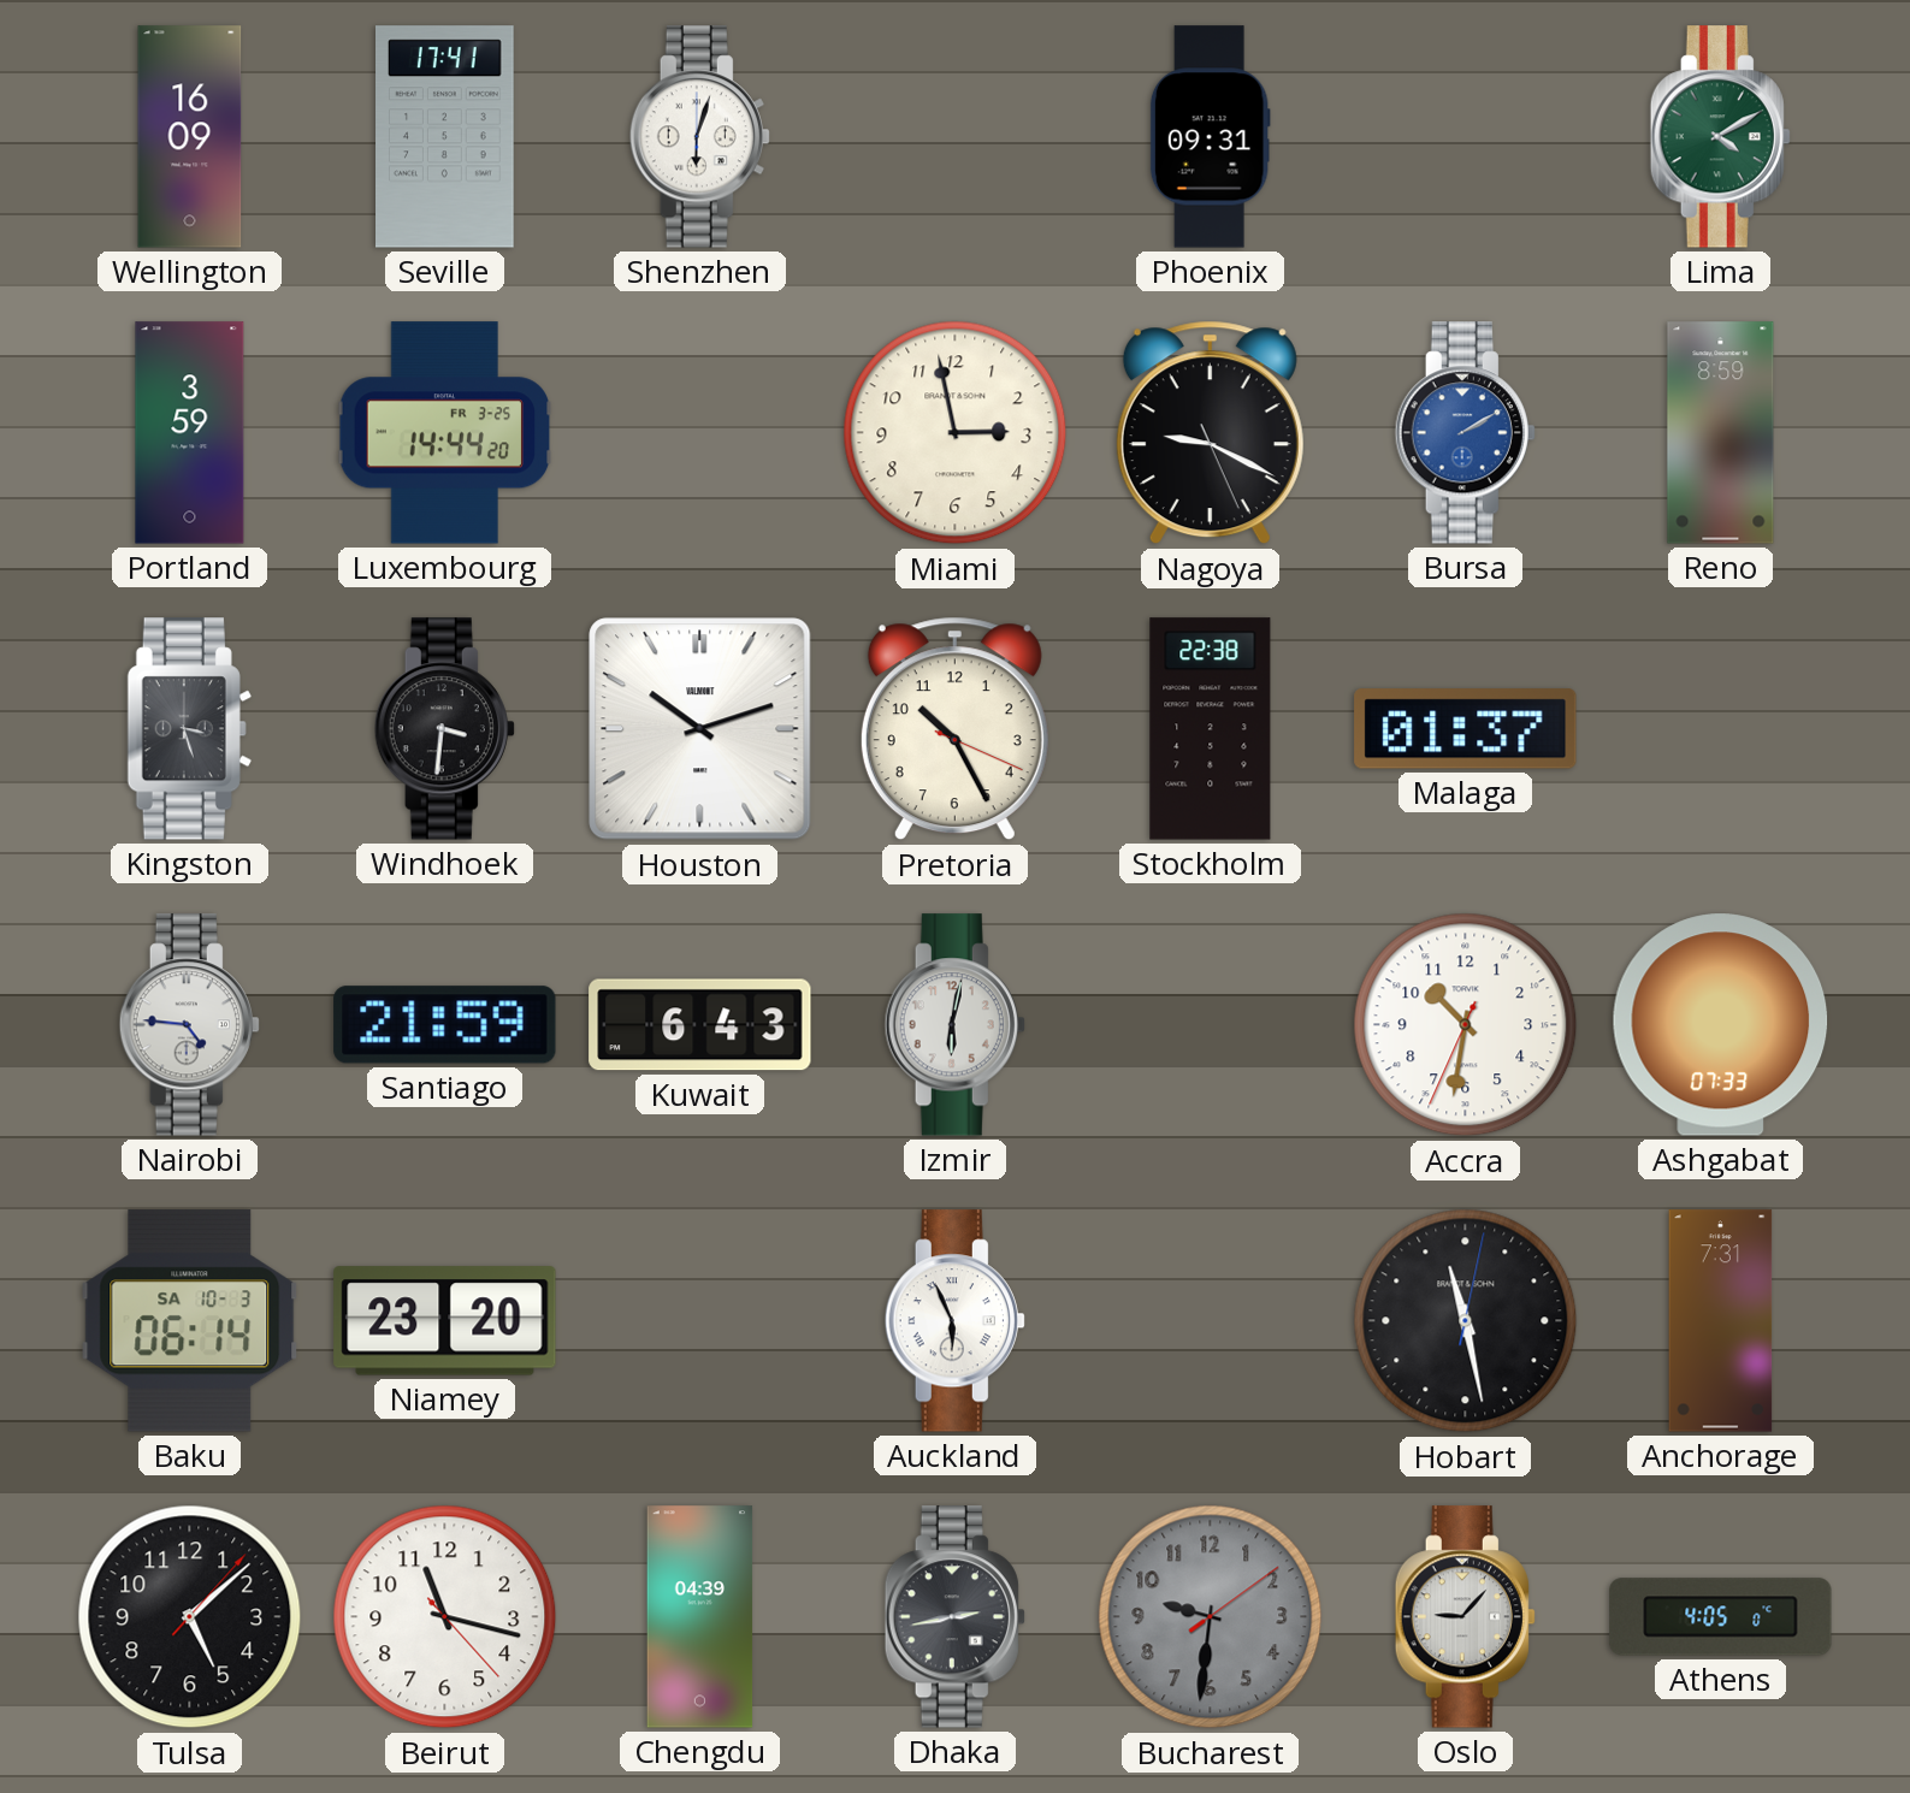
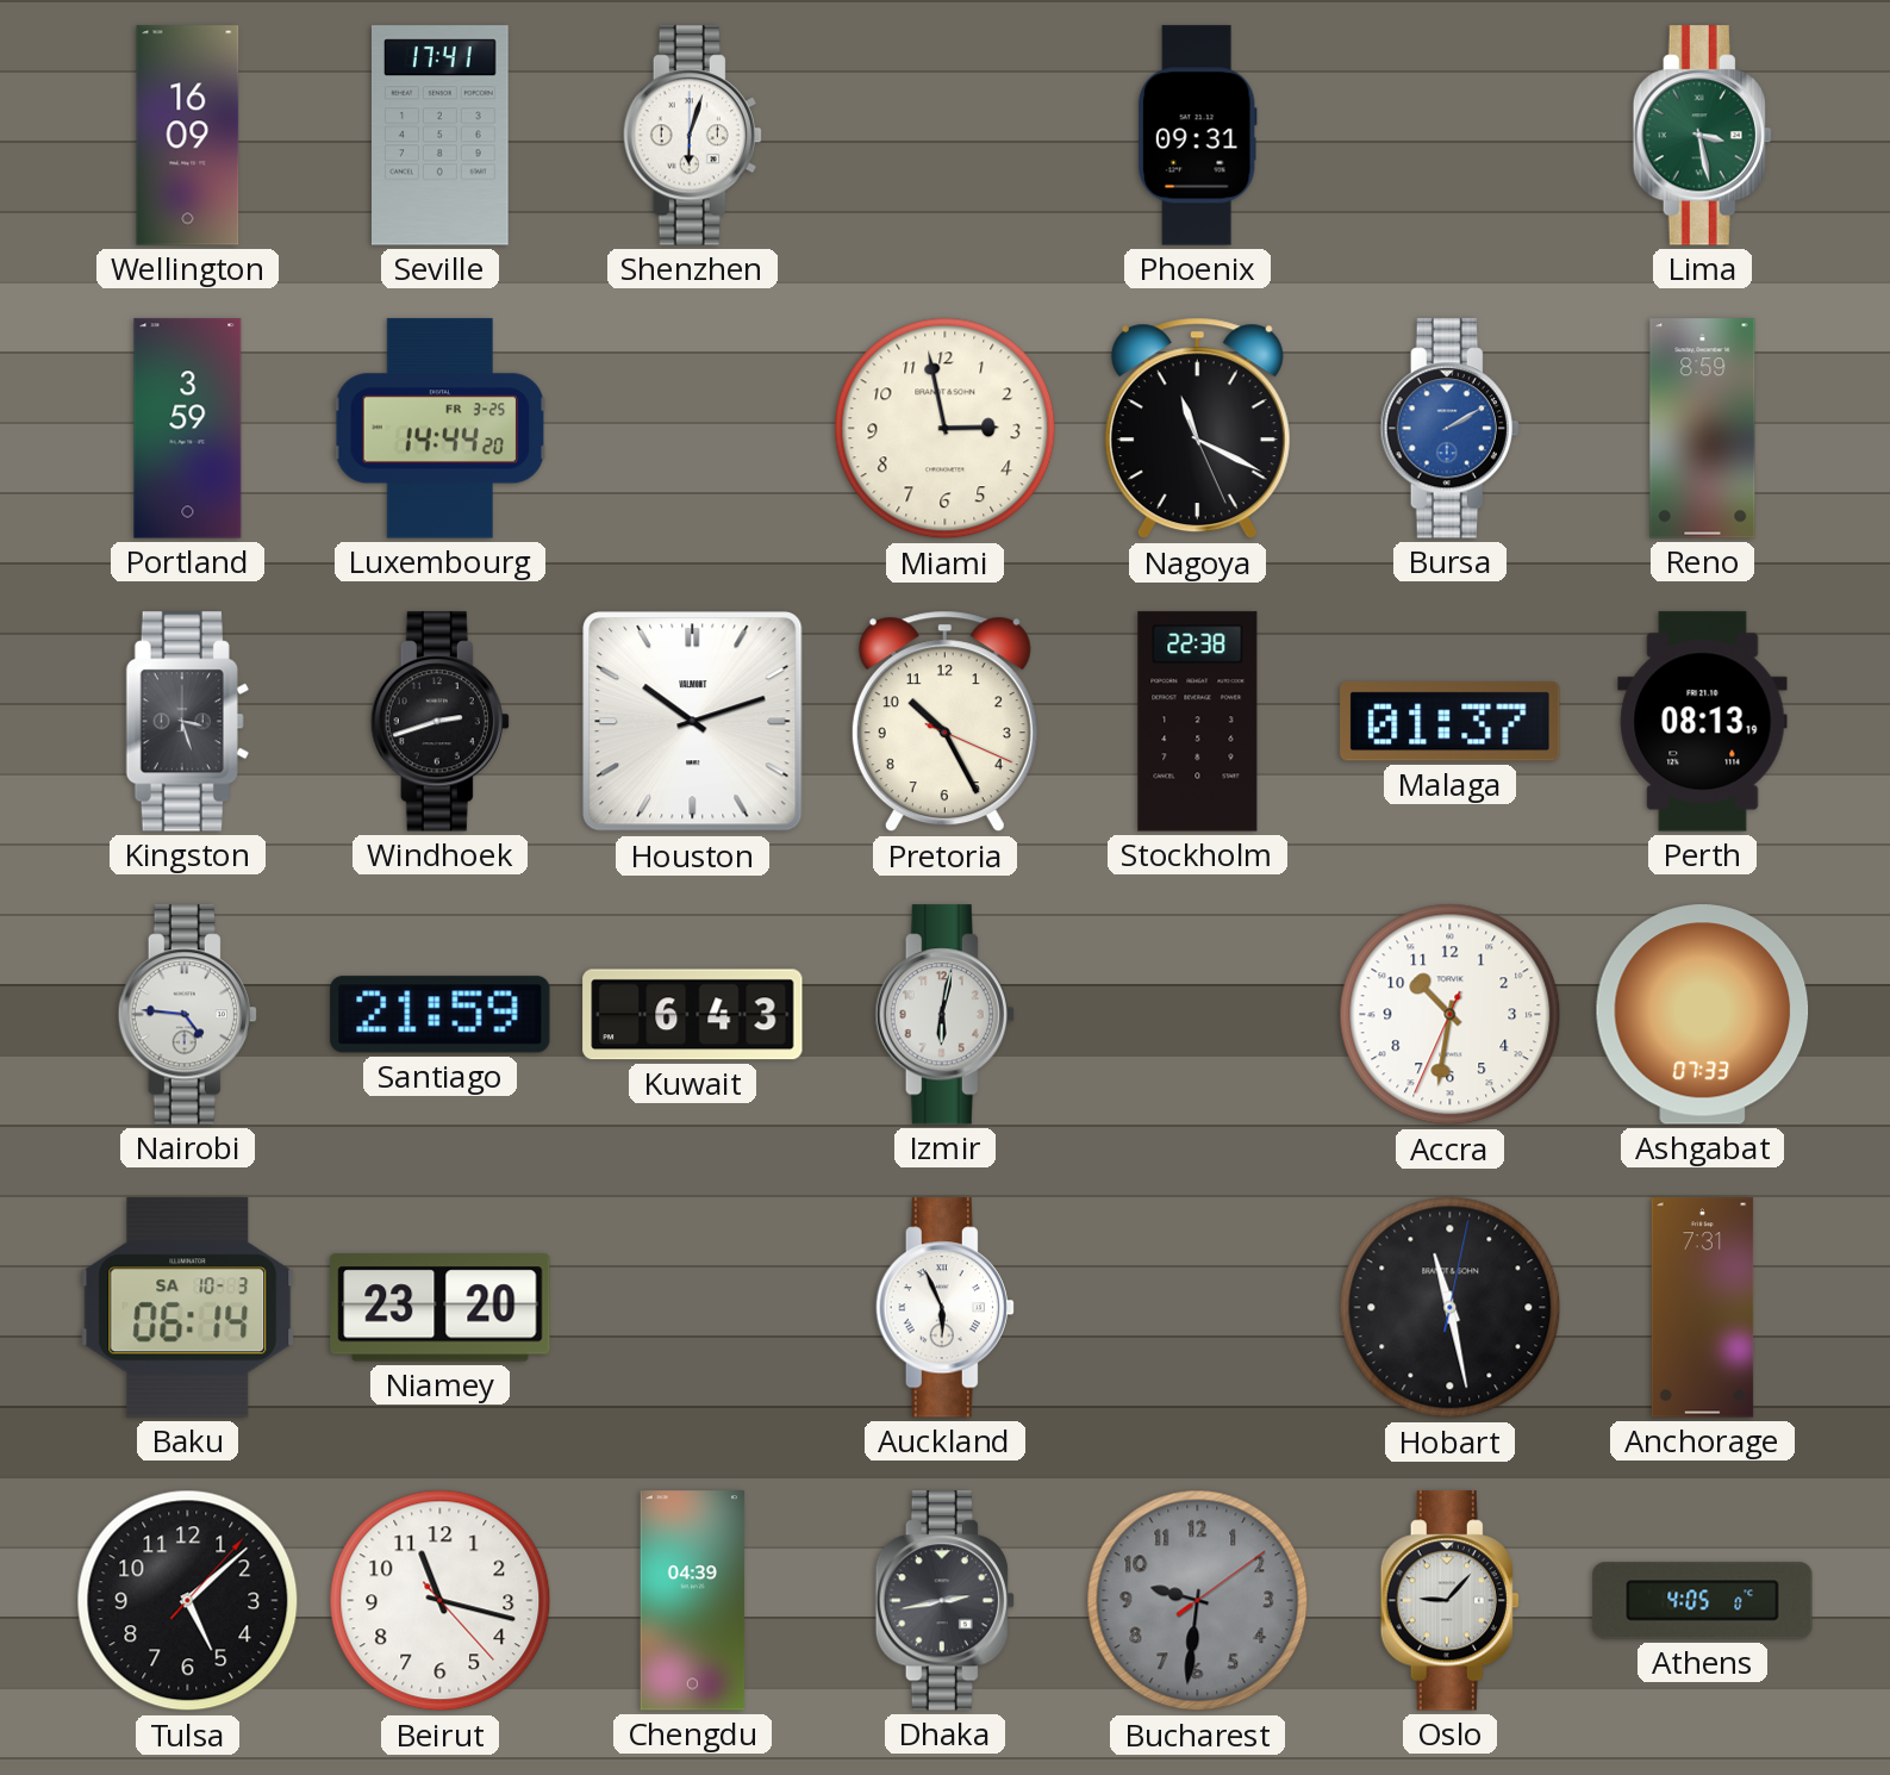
Lima: 4:10 -> 3:28 (1702, 136)
Nagoya: 9:19 -> 11:19 (1197, 429)
Windhoek: 3:31 -> 2:42 (439, 722)
Perth: none -> 08:13 (1703, 722)
